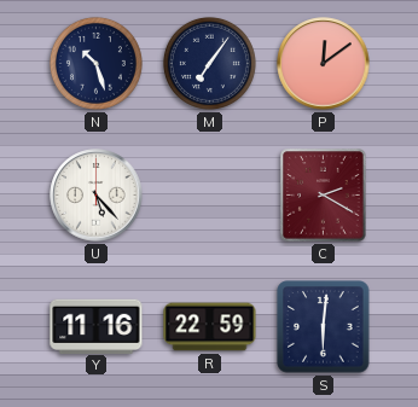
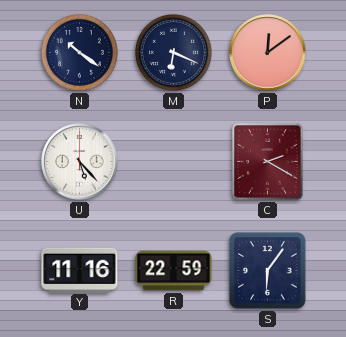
N: 10:27 -> 10:21 (79, 52)
M: 7:06 -> 6:19 (173, 52)
S: 6:01 -> 6:06 (268, 271)
